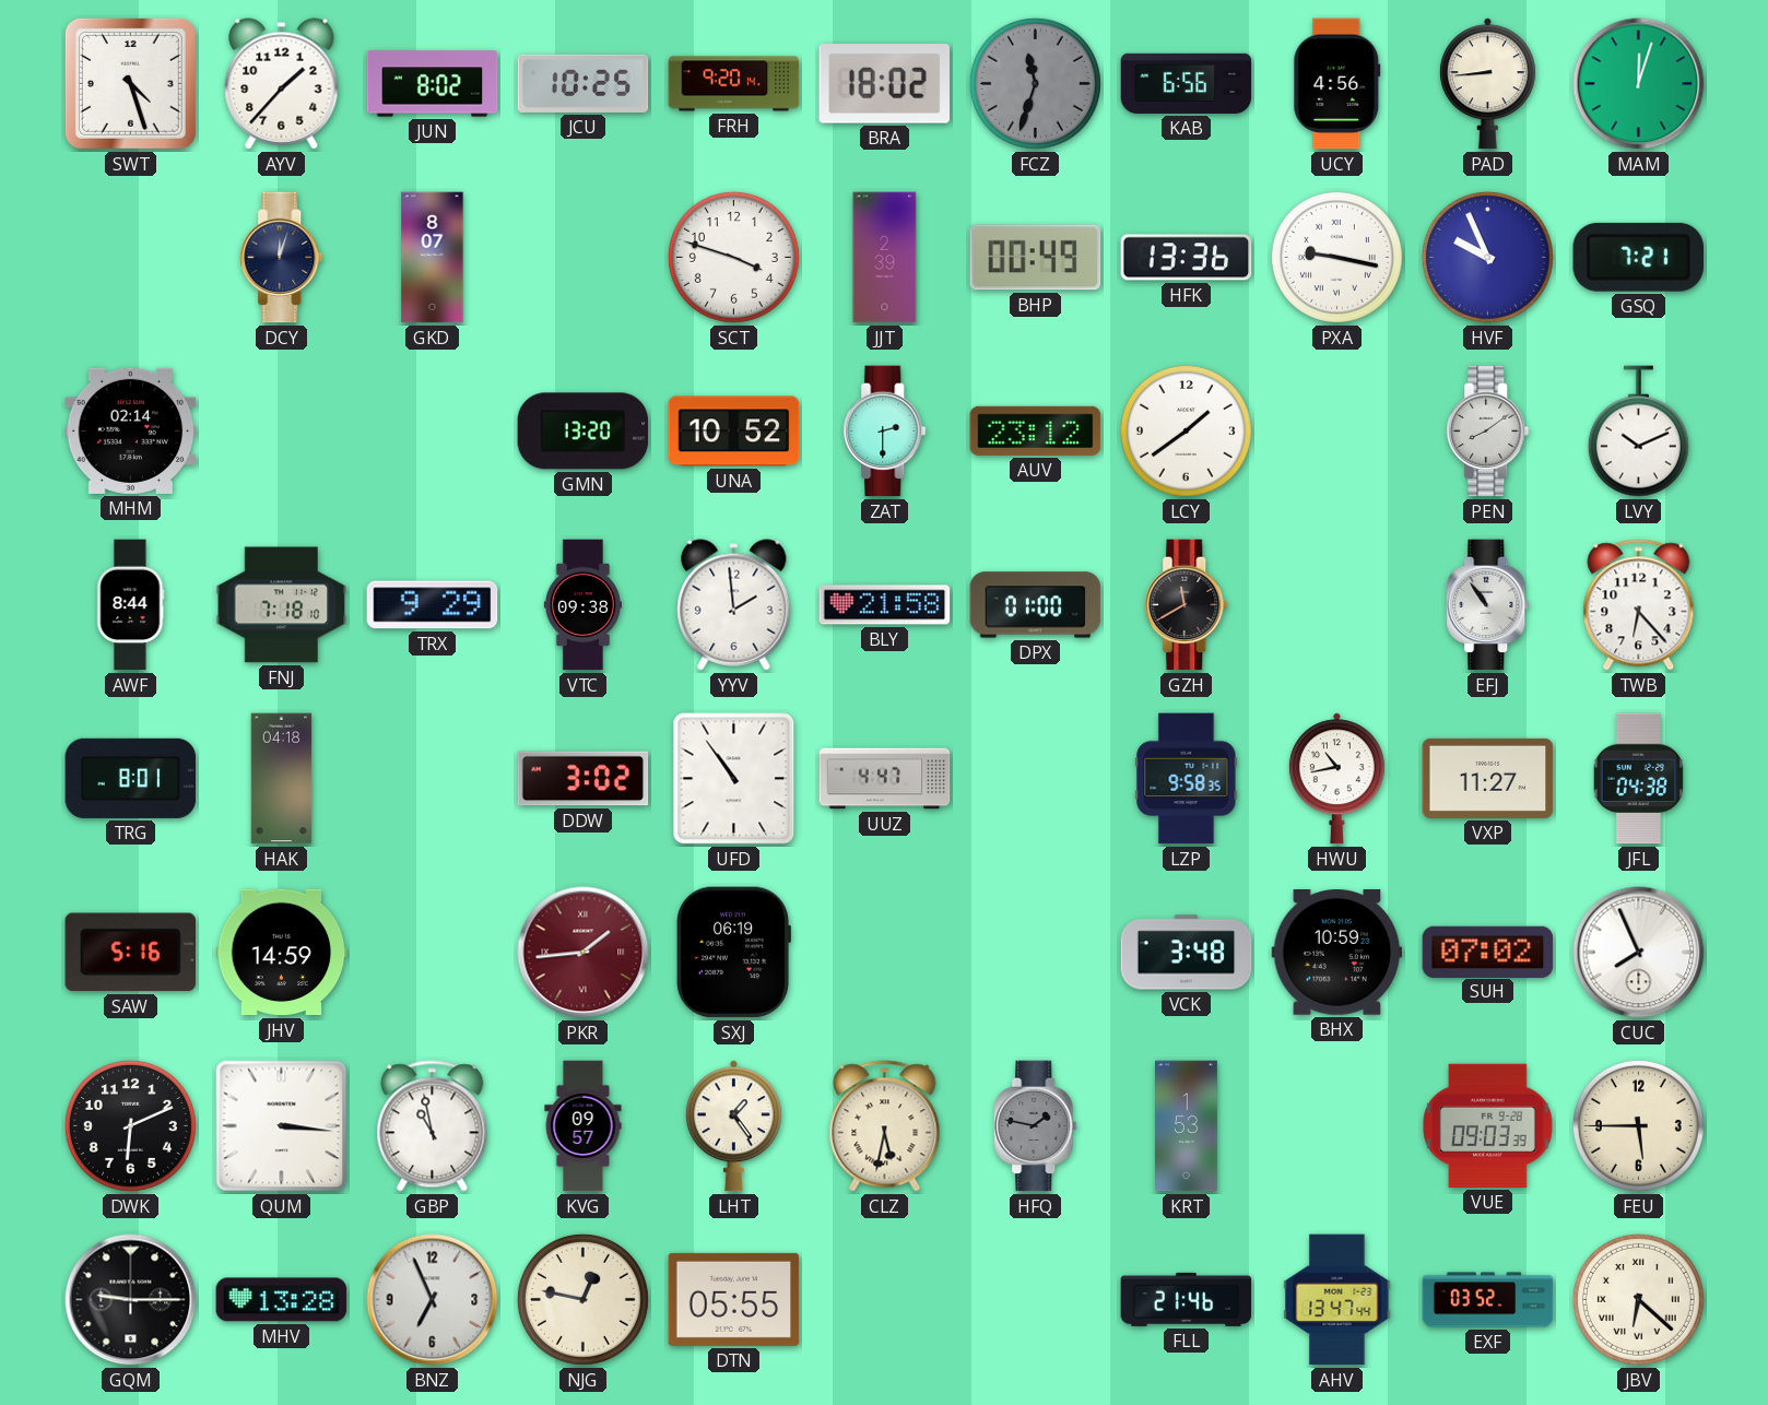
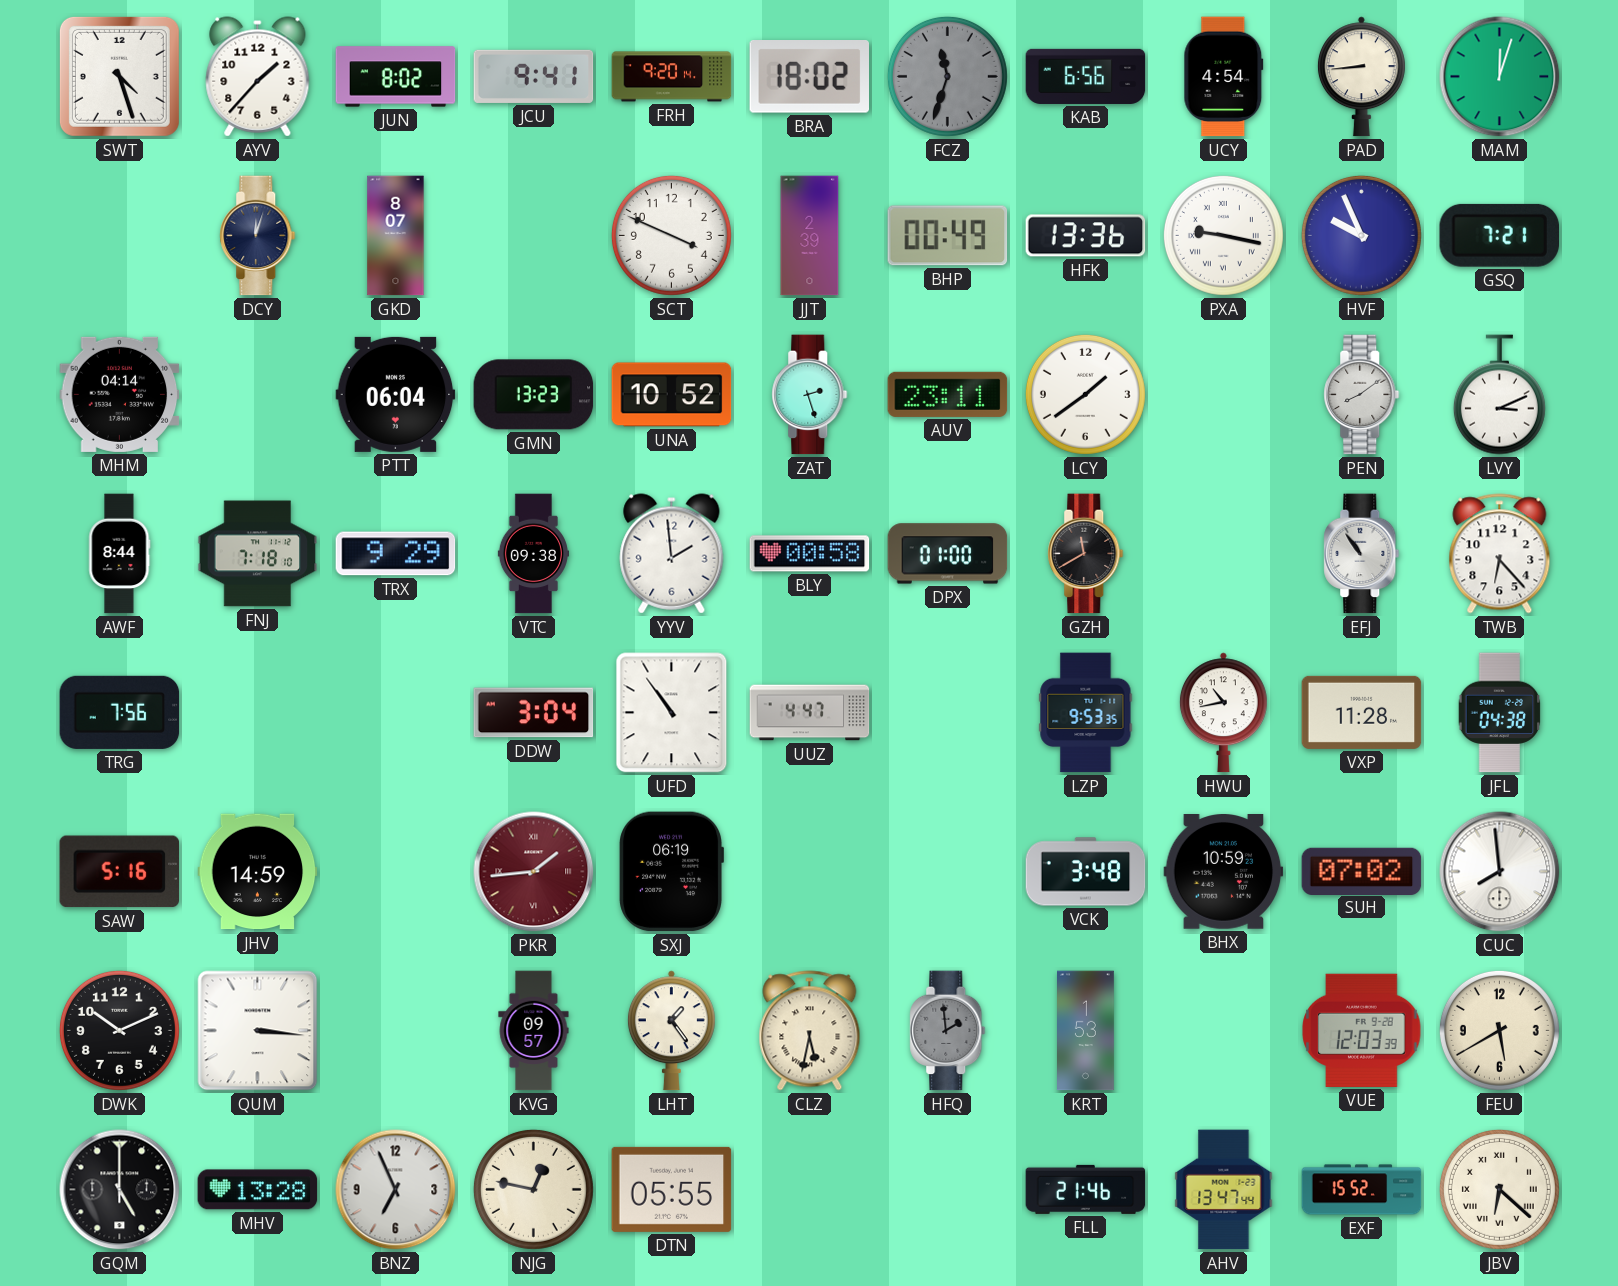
JCU: 10:25 -> 9:41 (534, 76)
UCY: 4:56 -> 4:54 (1224, 77)
SCT: 3:48 -> 3:49 (671, 235)
MHM: 02:14 -> 04:14 (120, 394)
PTT: none -> 06:04 (396, 394)
GMN: 13:20 -> 13:23 (534, 395)
ZAT: 2:30 -> 2:27 (810, 395)
AUV: 23:12 -> 23:11 (948, 394)
LVY: 10:11 -> 3:11 (1499, 395)
BLY: 21:58 -> 00:58 (810, 554)
TRG: 8:01 -> 7:56 (120, 712)
HAK: 04:18 -> none (282, 779)
DDW: 3:02 -> 3:04 (534, 713)
LZP: 9:58 -> 9:53 (1086, 713)
VXP: 11:27 -> 11:28 (1362, 712)
CUC: 7:56 -> 7:59 (1500, 872)
DWK: 6:11 -> 10:11 (119, 1030)
GBP: 10:58 -> none (433, 1126)
HFQ: 1:47 -> 1:59 (948, 1031)
VUE: 09:03 -> 12:03 (1362, 1030)
FEU: 5:45 -> 5:40 (1499, 1030)
GQM: 9:15 -> 5:00 (120, 1190)
EXF: 03:52 -> 15:52 (1362, 1190)
